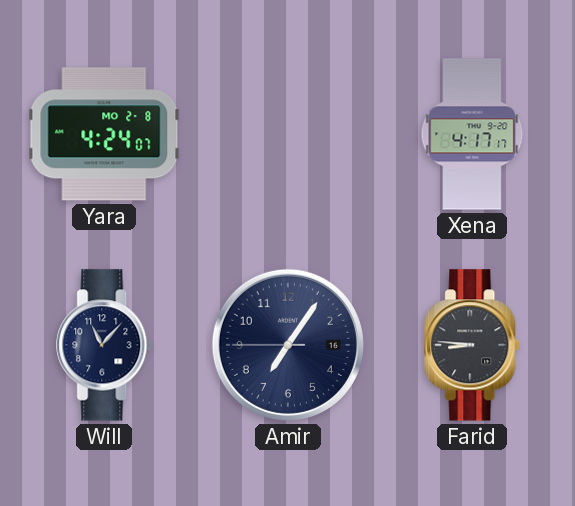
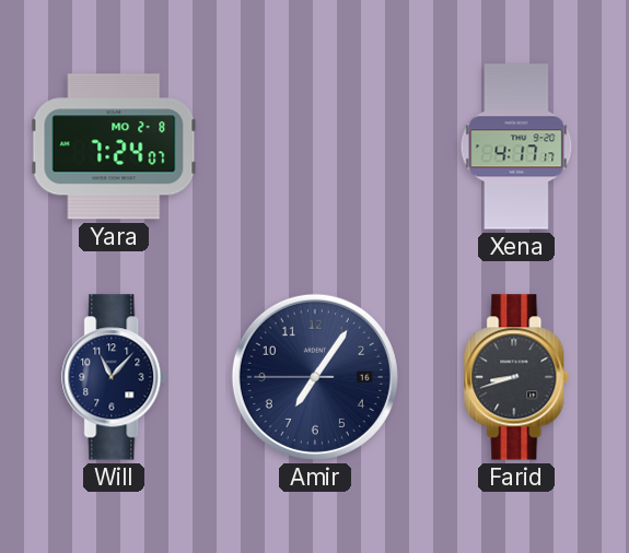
Yara: 4:24 -> 7:24 (114, 146)
Farid: 8:46 -> 8:42 (517, 377)
